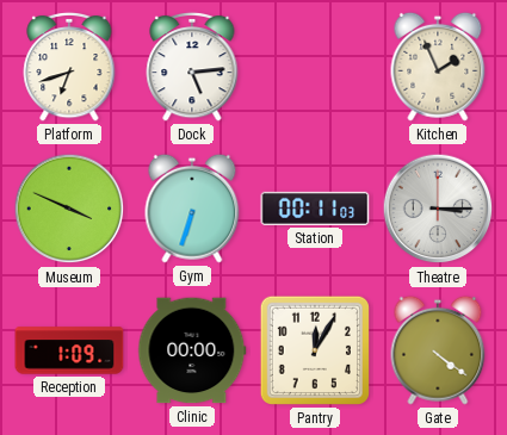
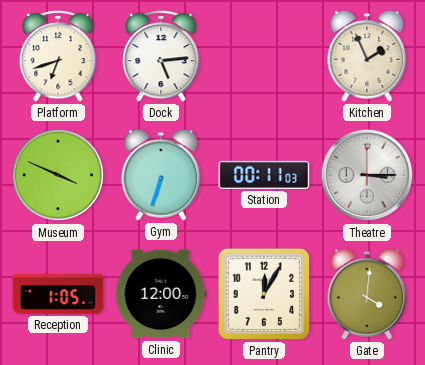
Reception: 1:09 -> 1:05 (58, 294)
Clinic: 00:00 -> 12:00 (161, 294)
Gate: 4:21 -> 4:01 (367, 294)
